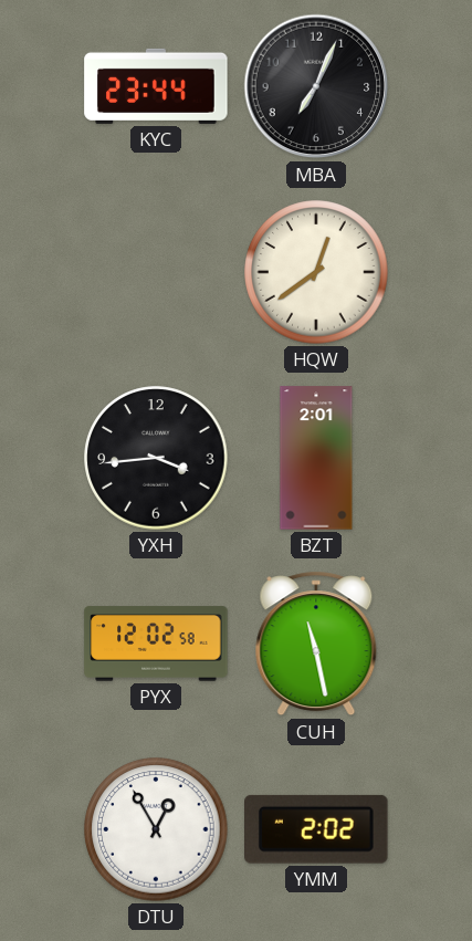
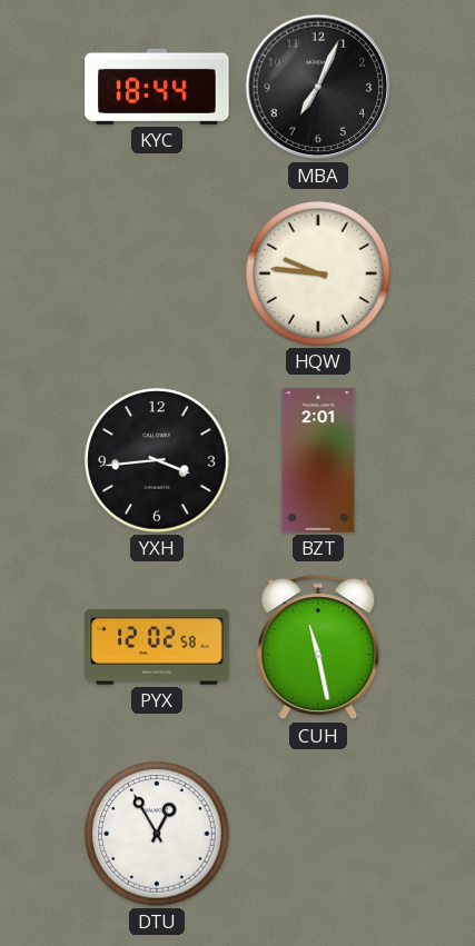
KYC: 23:44 -> 18:44 (157, 87)
HQW: 12:39 -> 9:46 (318, 273)
YMM: 2:02 -> none (317, 829)
